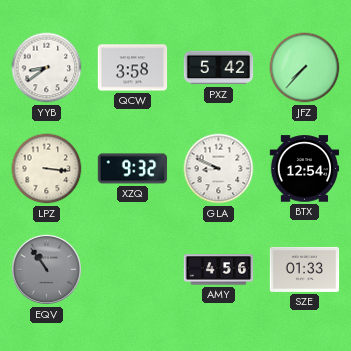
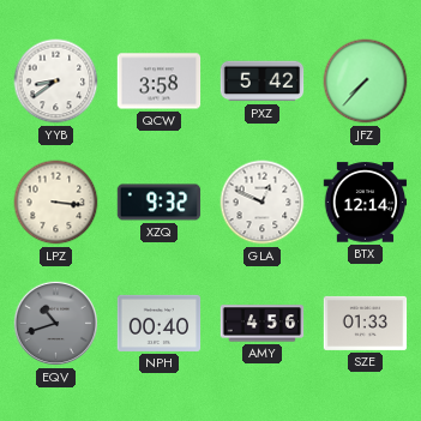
GLA: 8:49 -> 12:49 (263, 203)
BTX: 12:54 -> 12:14 (366, 203)
EQV: 10:54 -> 10:42 (55, 323)
NPH: none -> 00:40 (160, 323)
